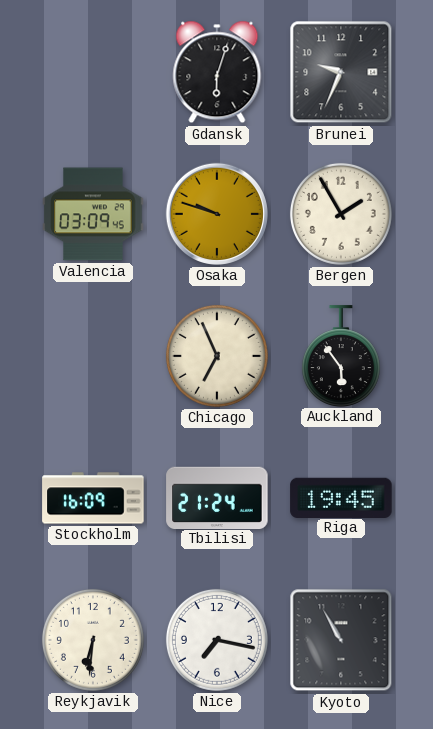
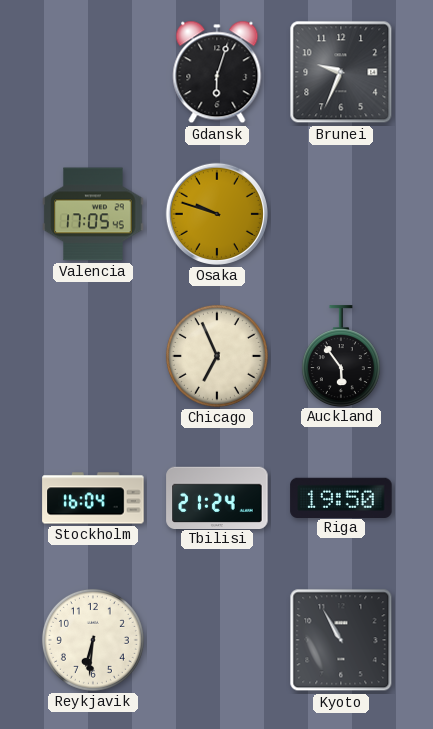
Valencia: 03:09 -> 17:05 (93, 214)
Bergen: 1:55 -> none (341, 214)
Stockholm: 16:09 -> 16:04 (93, 498)
Riga: 19:45 -> 19:50 (341, 497)
Nice: 7:17 -> none (217, 640)
